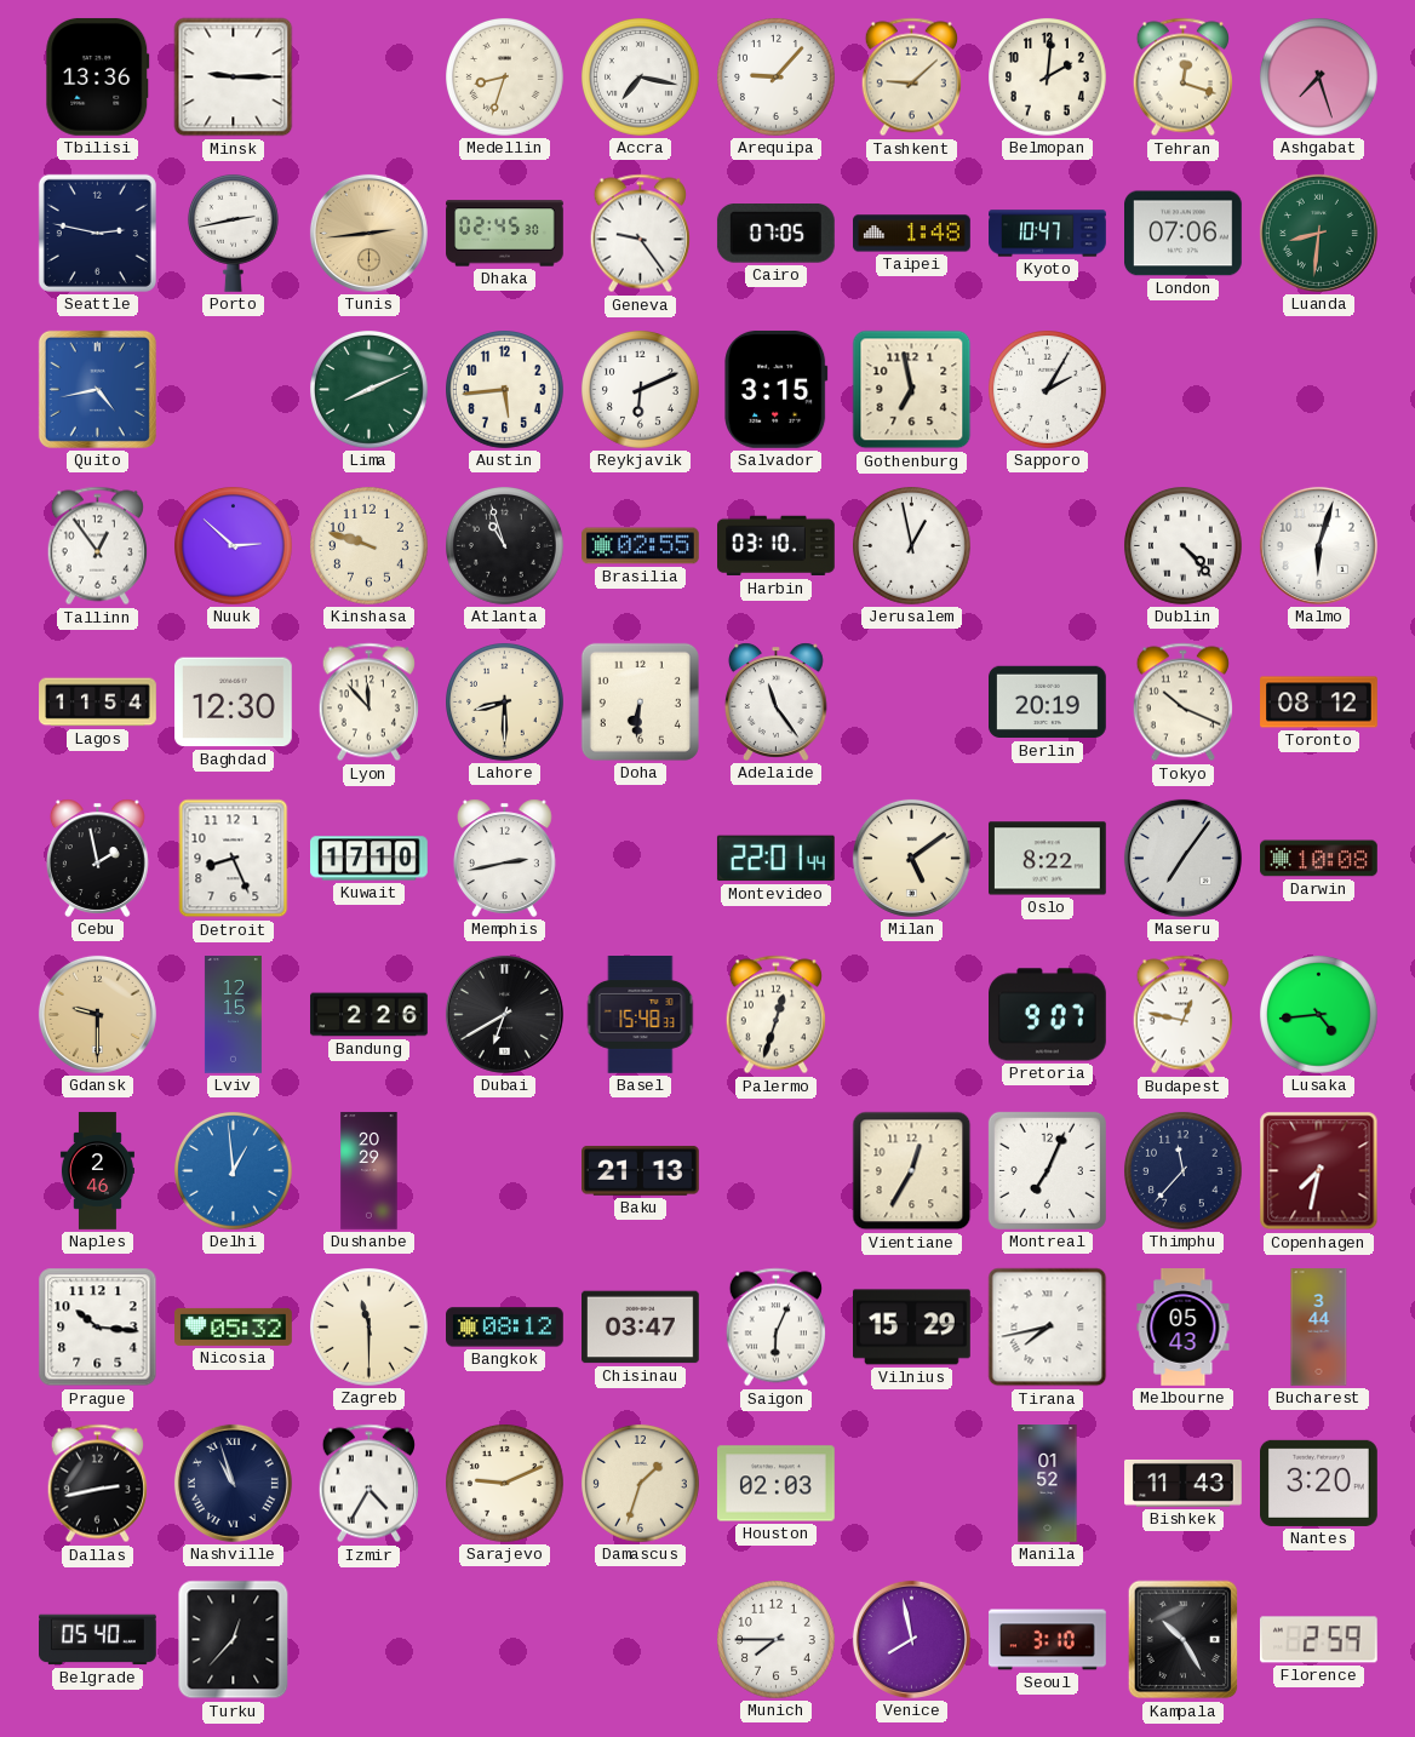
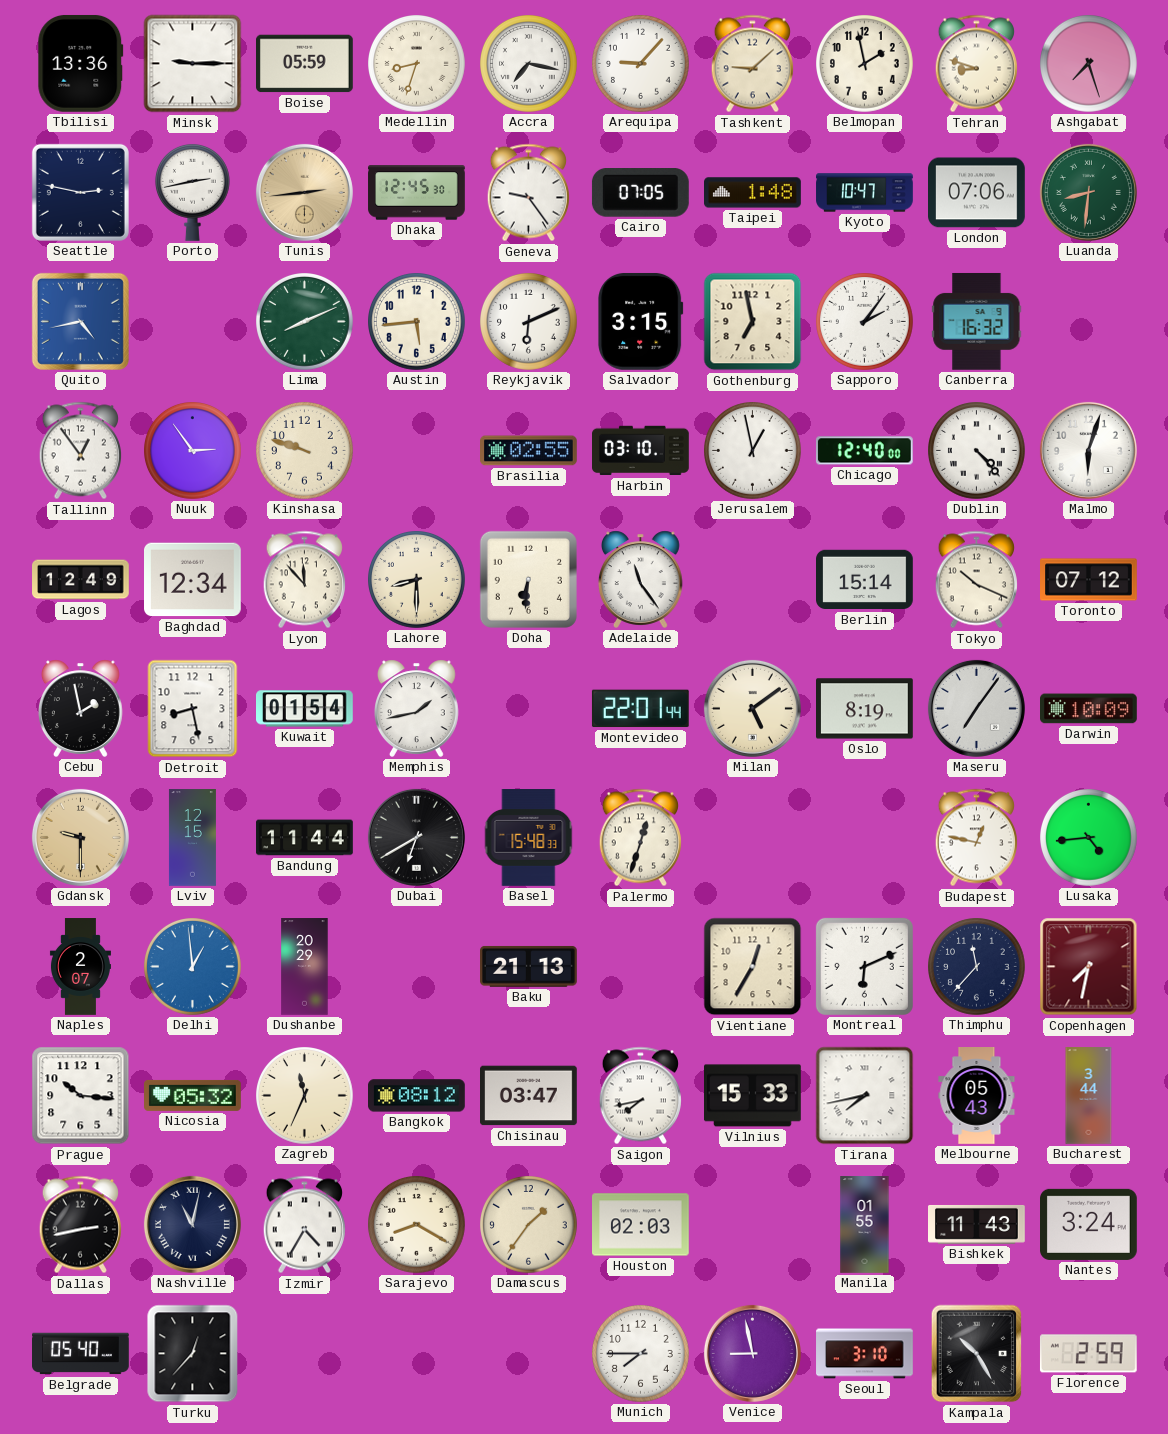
Boise: none -> 05:59 (305, 64)
Belmopan: 2:01 -> 1:58 (865, 64)
Tehran: 12:18 -> 8:48 (976, 64)
Dhaka: 02:45 -> 12:45 (417, 193)
Sapporo: 2:05 -> 2:06 (865, 322)
Canberra: none -> 16:32 (977, 321)
Nuuk: 2:52 -> 2:54 (193, 451)
Atlanta: 10:57 -> none (505, 546)
Chicago: none -> 12:40 (864, 451)
Lagos: 11:54 -> 12:49 (81, 580)
Baghdad: 12:30 -> 12:34 (193, 580)
Berlin: 20:19 -> 15:14 (865, 580)
Toronto: 08:12 -> 07:12 (1089, 580)
Detroit: 8:26 -> 8:28 (193, 709)
Kuwait: 17:10 -> 01:54 (305, 709)
Memphis: 2:43 -> 1:43 (416, 708)
Oslo: 8:22 -> 8:19 (865, 709)
Darwin: 10:08 -> 10:09 (1089, 709)
Bandung: 2:26 -> 11:44 (305, 838)
Pretoria: 9:07 -> none (1048, 1015)
Naples: 2:46 -> 2:07 (80, 967)
Montreal: 7:04 -> 6:11 (864, 966)
Zagreb: 11:30 -> 11:34 (305, 1096)
Saigon: 6:04 -> 7:43 (640, 1096)
Vilnius: 15:29 -> 15:33 (753, 1096)
Nashville: 10:57 -> 11:02 (192, 1224)
Sarajevo: 9:11 -> 8:20 (417, 1225)
Damascus: 1:33 -> 1:36 (529, 1225)
Manila: 01:52 -> 01:55 (865, 1225)
Nantes: 3:20 -> 3:24 (1089, 1224)
Venice: 7:58 -> 8:58 (752, 1353)
